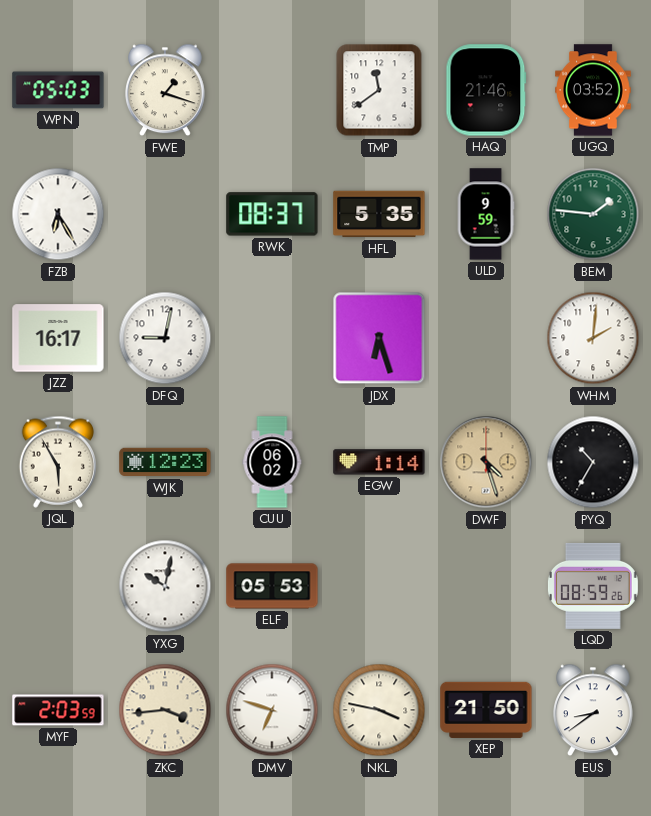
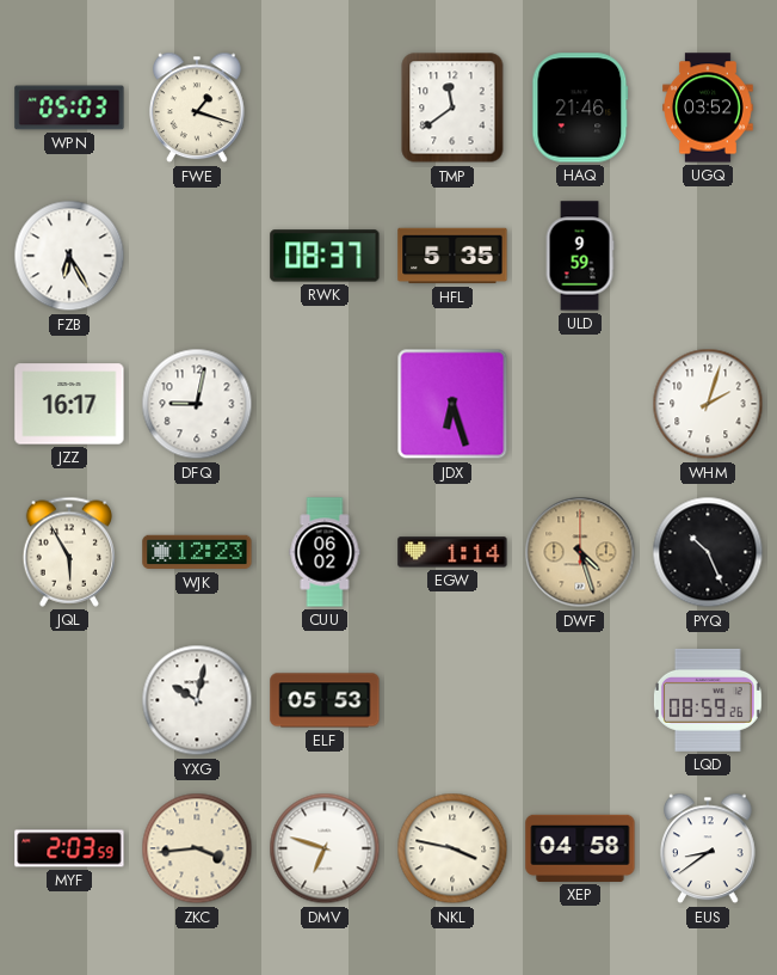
BEM: 1:46 -> none (593, 214)
WHM: 2:01 -> 2:03 (708, 404)
PYQ: 10:35 -> 10:26 (708, 552)
XEP: 21:50 -> 04:58 (580, 848)
